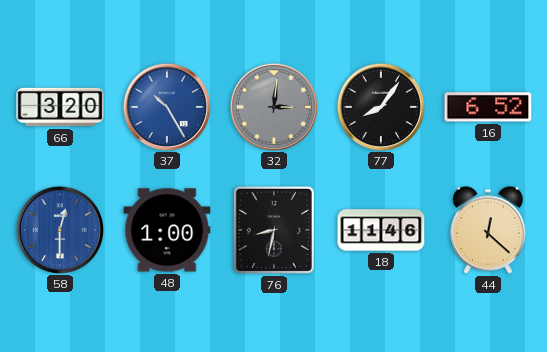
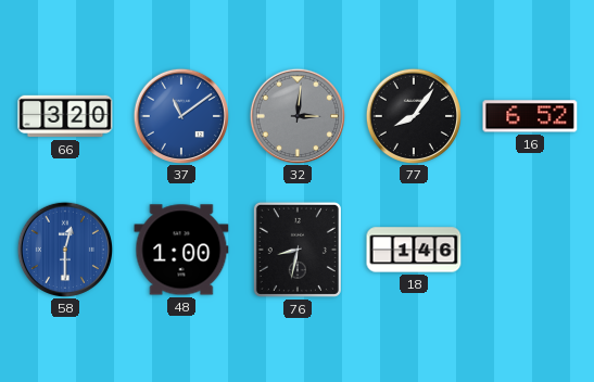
37: 10:25 -> 11:09 (180, 115)
18: 11:46 -> 1:46 (414, 250)
44: 12:22 -> none (489, 230)
